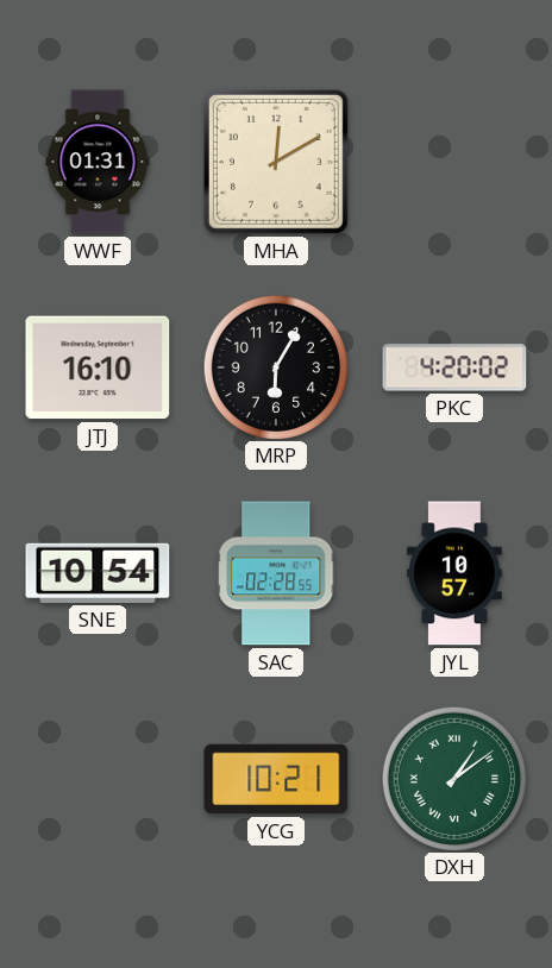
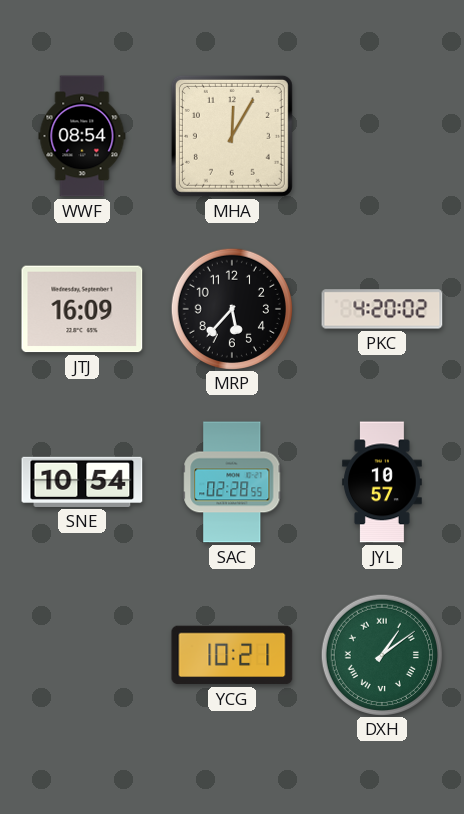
WWF: 01:31 -> 08:54 (82, 136)
MHA: 12:10 -> 12:05 (232, 136)
JTJ: 16:10 -> 16:09 (82, 309)
MRP: 6:05 -> 5:37 (231, 308)
